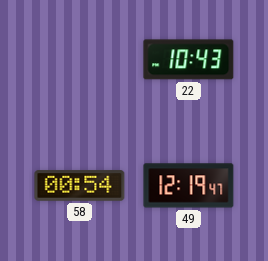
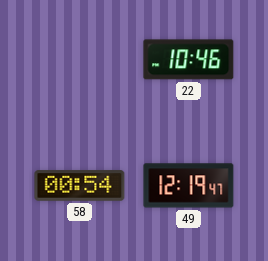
22: 10:43 -> 10:46 (189, 60)
